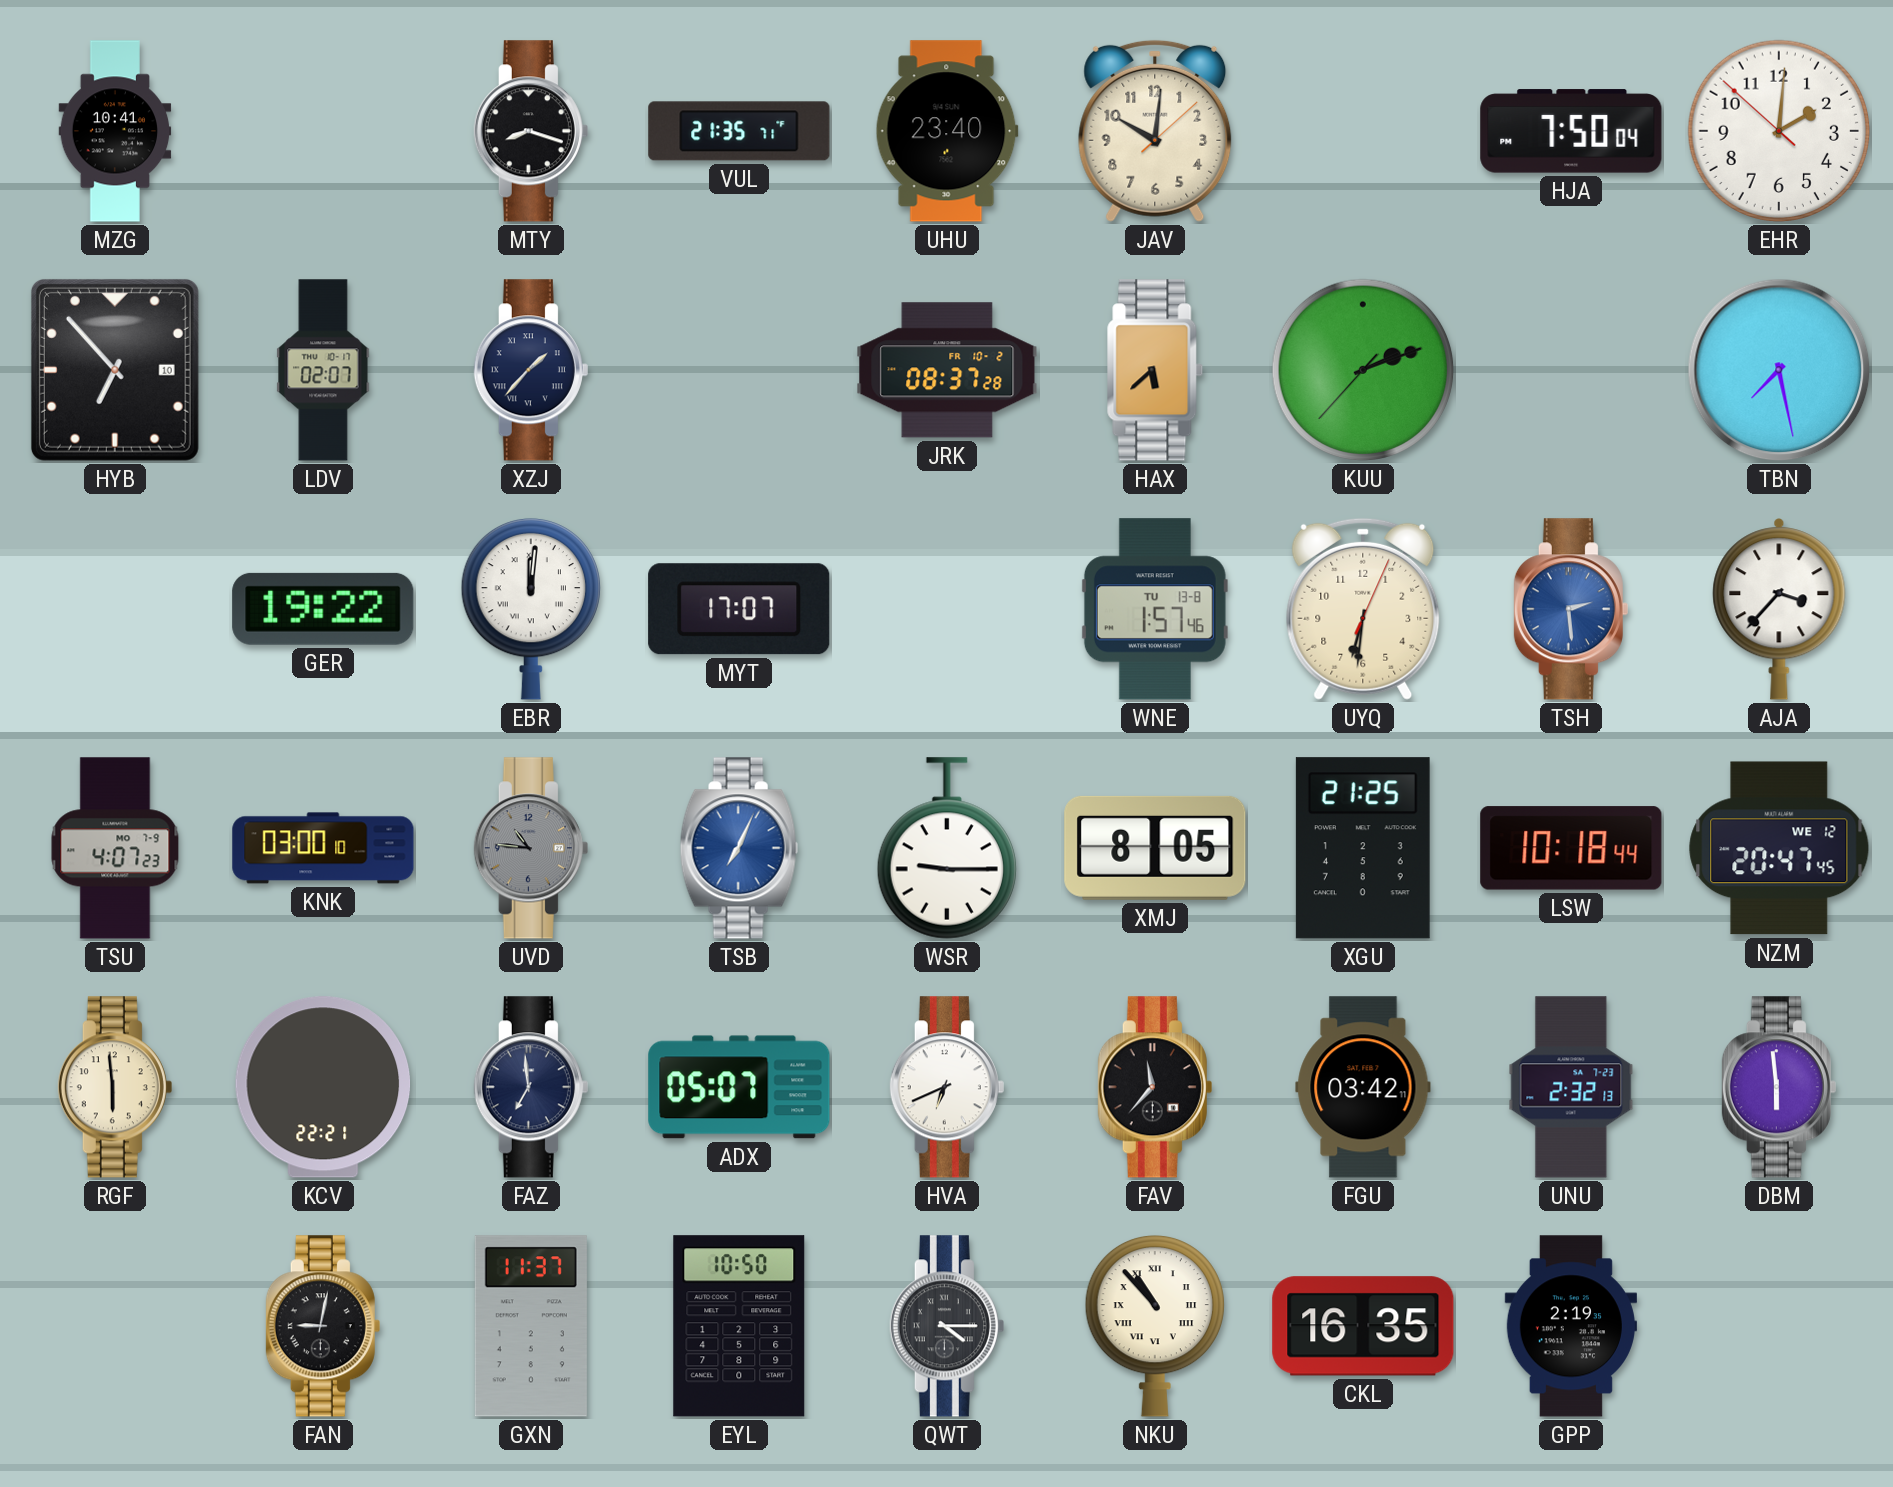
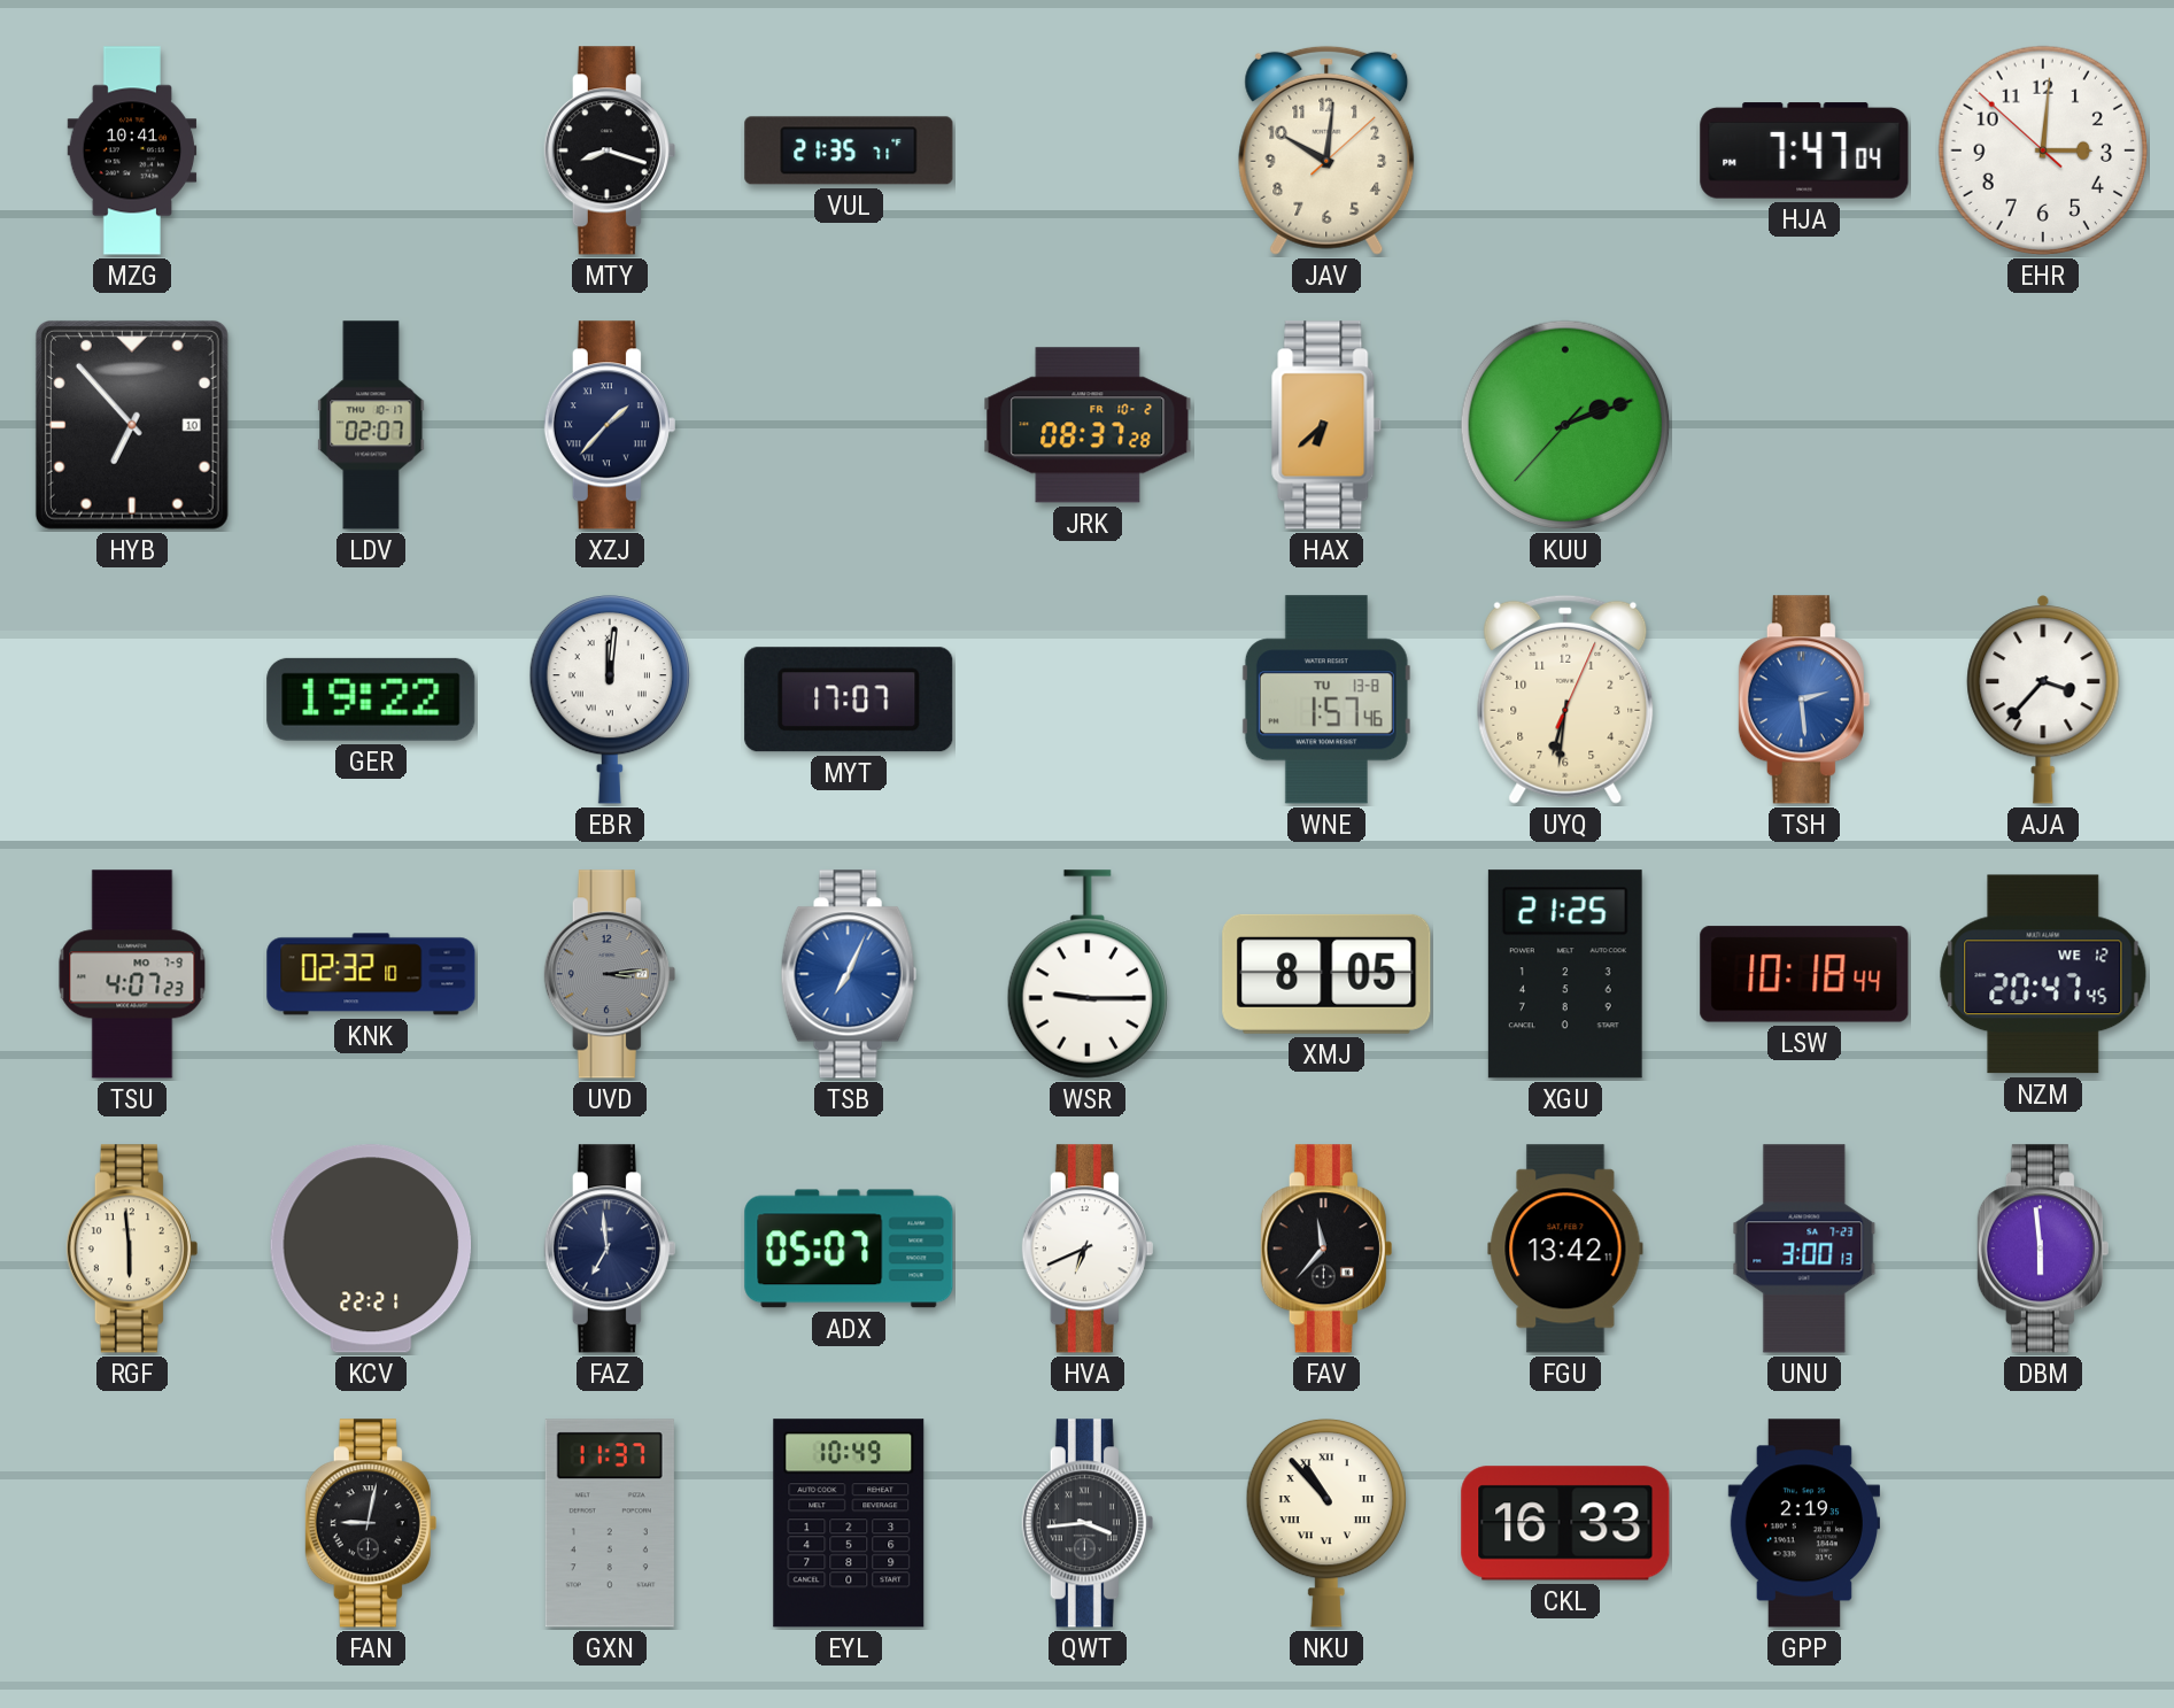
UHU: 23:40 -> none (947, 131)
HJA: 7:50 -> 7:47 (1804, 150)
EHR: 2:00 -> 3:00 (2043, 150)
HAX: 5:38 -> 6:38 (1326, 425)
TBN: 7:28 -> none (1779, 370)
KNK: 03:00 -> 02:32 (371, 974)
UVD: 10:46 -> 3:14 (610, 974)
FGU: 03:42 -> 13:42 (1565, 1249)
UNU: 2:32 -> 3:00 (1804, 1249)
EYL: 10:50 -> 10:49 (849, 1523)
QWT: 4:15 -> 3:44 (1088, 1523)
CKL: 16:35 -> 16:33 (1565, 1523)
